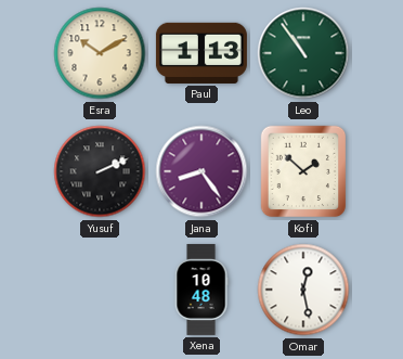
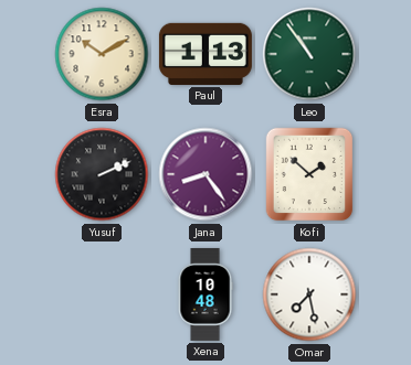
Omar: 12:28 -> 7:28 (309, 294)
